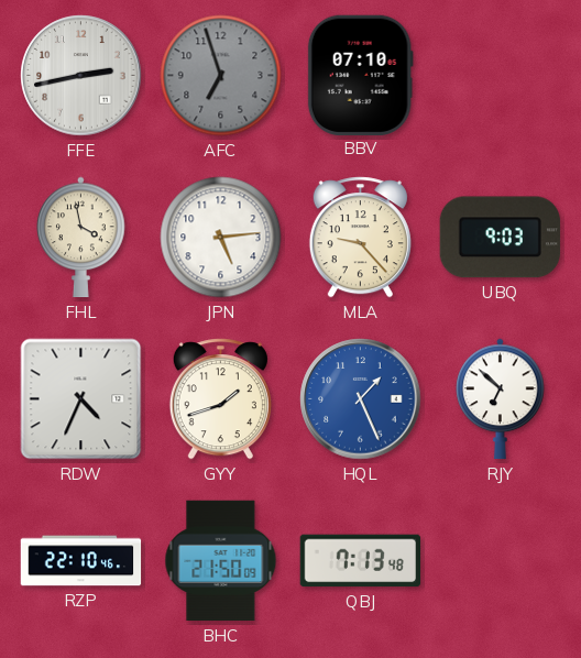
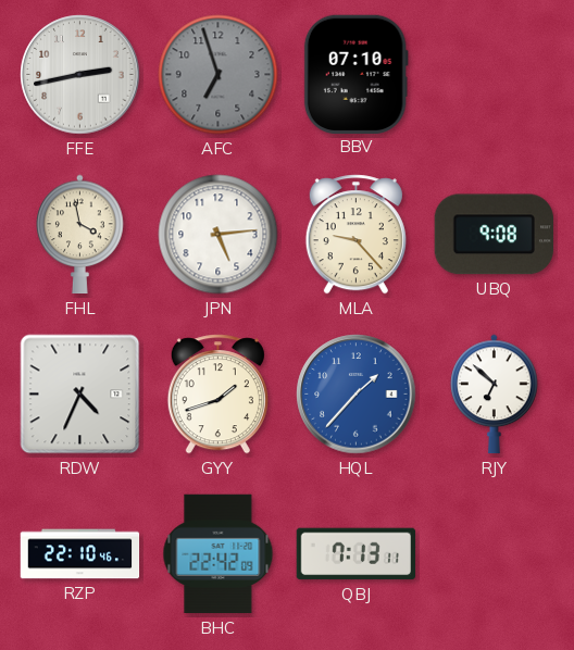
UBQ: 9:03 -> 9:08 (494, 235)
HQL: 1:26 -> 1:37 (357, 395)
BHC: 21:50 -> 22:42 (219, 554)
QBJ: 7:13:48 -> 7:13:11 (357, 554)
